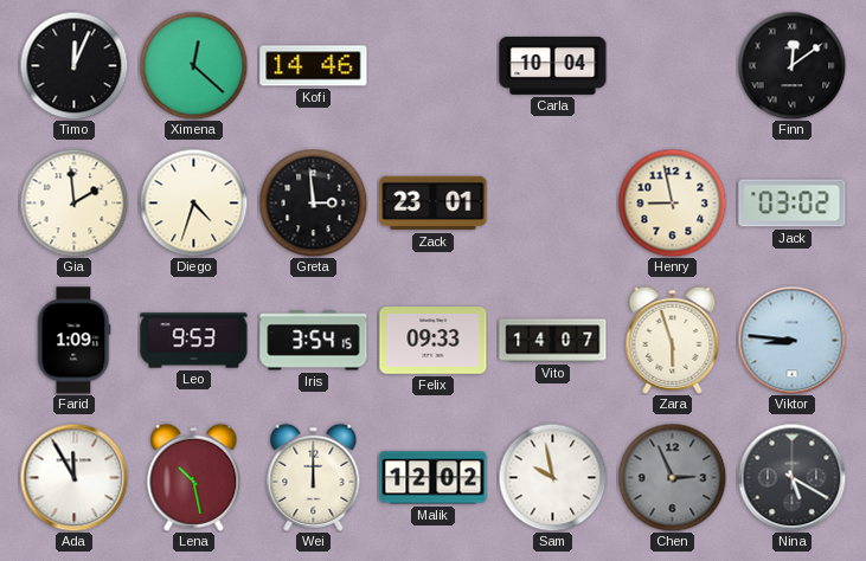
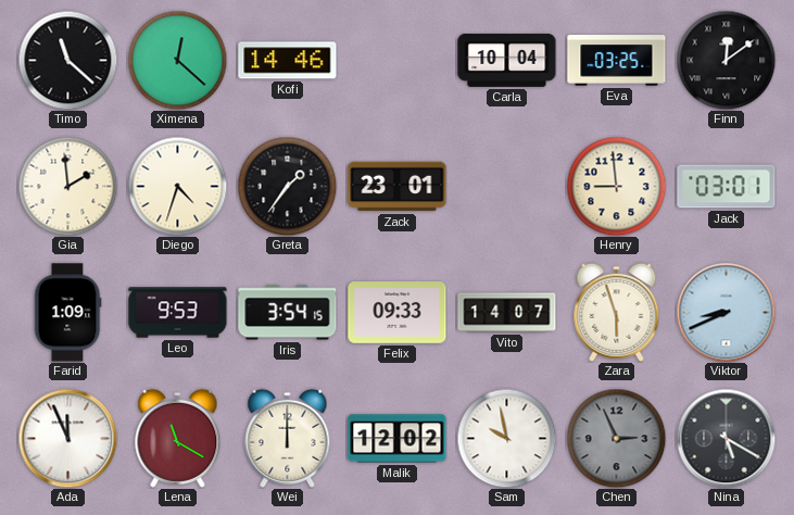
Timo: 12:04 -> 11:22 (67, 60)
Eva: none -> 03:25 (617, 61)
Greta: 2:59 -> 1:36 (287, 186)
Henry: 8:58 -> 8:59 (616, 186)
Jack: 03:02 -> 03:01 (727, 187)
Viktor: 8:46 -> 8:41 (726, 312)
Ada: 11:55 -> 11:56 (67, 438)
Lena: 10:28 -> 11:20 (178, 438)
